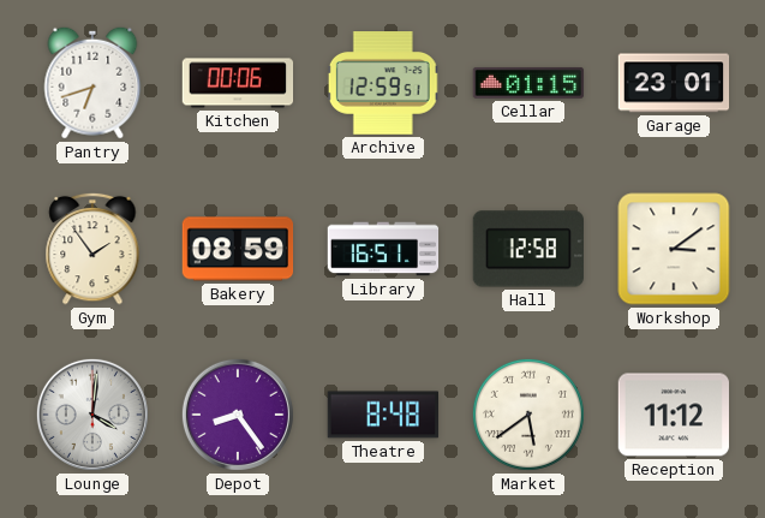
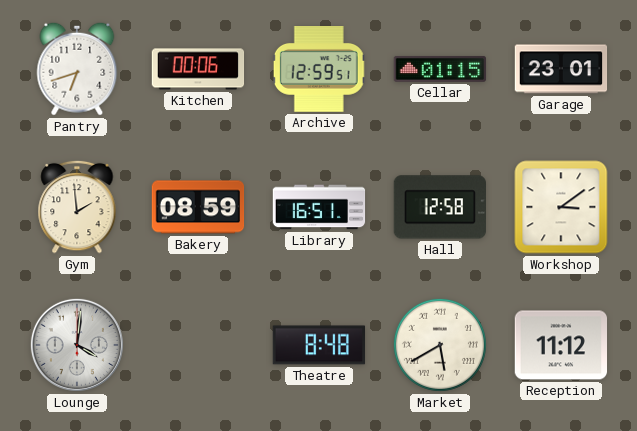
Gym: 1:54 -> 1:59 (77, 207)
Depot: 8:24 -> none (238, 415)
Market: 5:39 -> 5:40 (440, 345)
